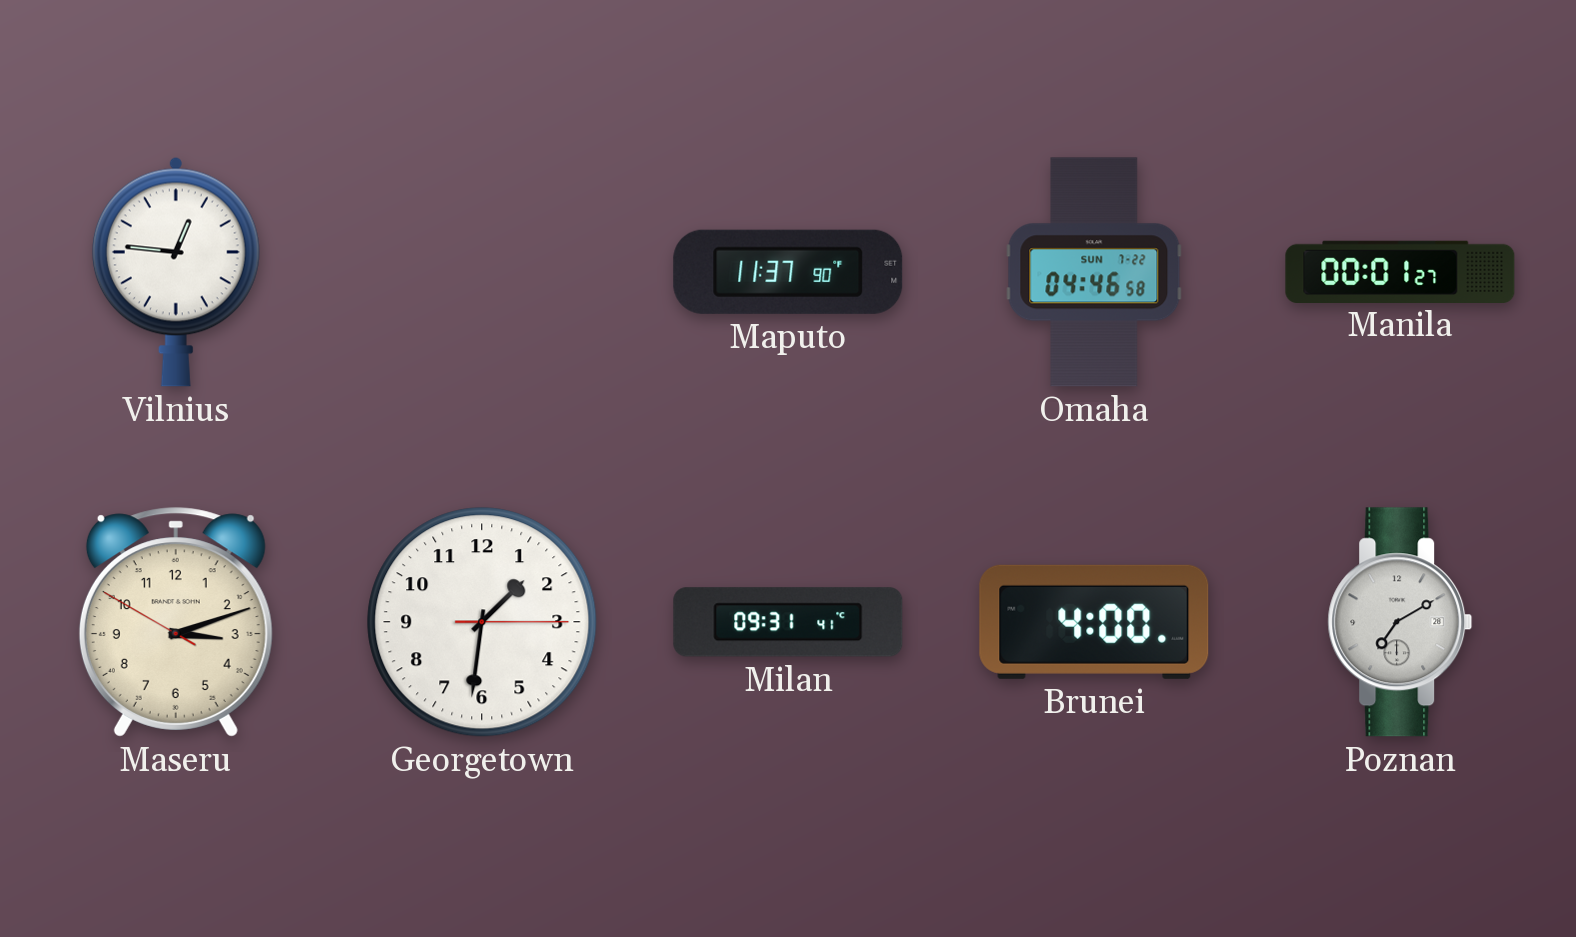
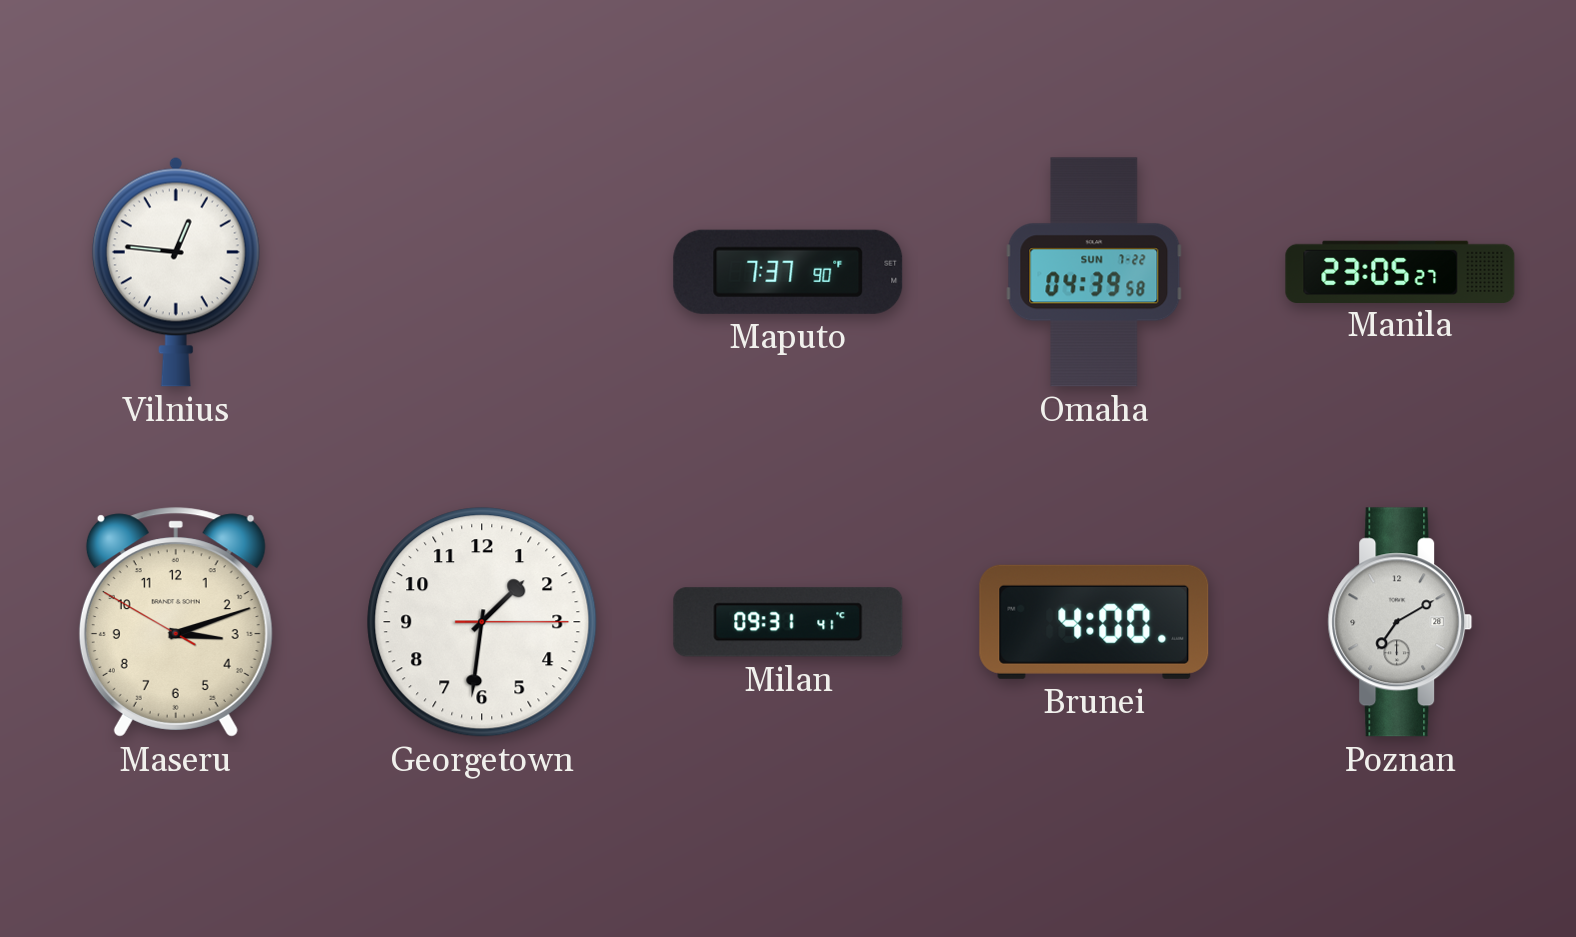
Maputo: 11:37 -> 7:37 (788, 272)
Omaha: 04:46 -> 04:39 (1094, 272)
Manila: 00:01 -> 23:05 (1400, 271)
